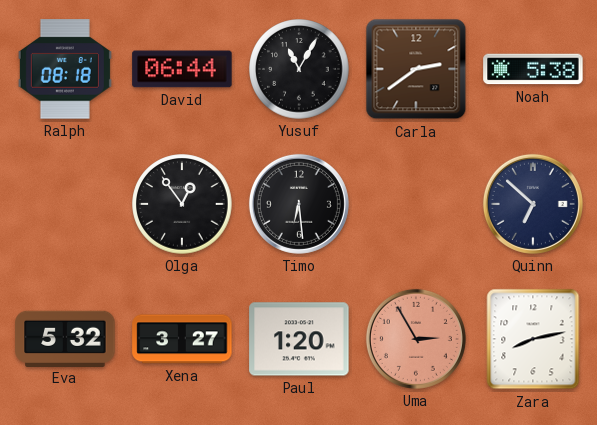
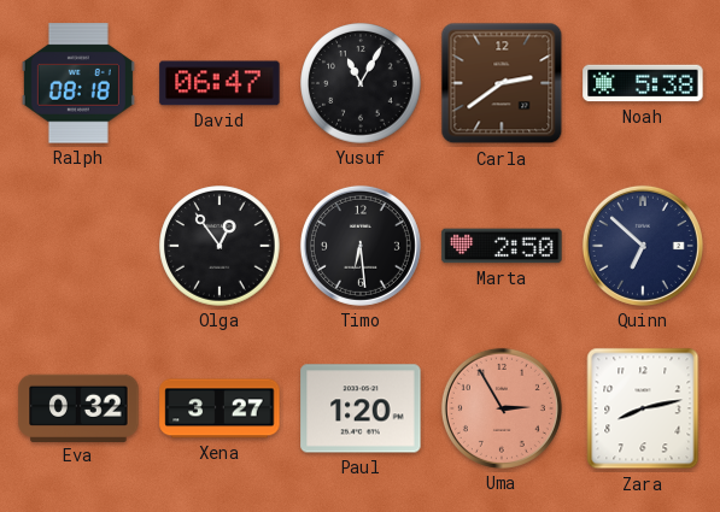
David: 06:44 -> 06:47 (219, 83)
Marta: none -> 2:50 (502, 246)
Eva: 5:32 -> 0:32 (78, 407)
